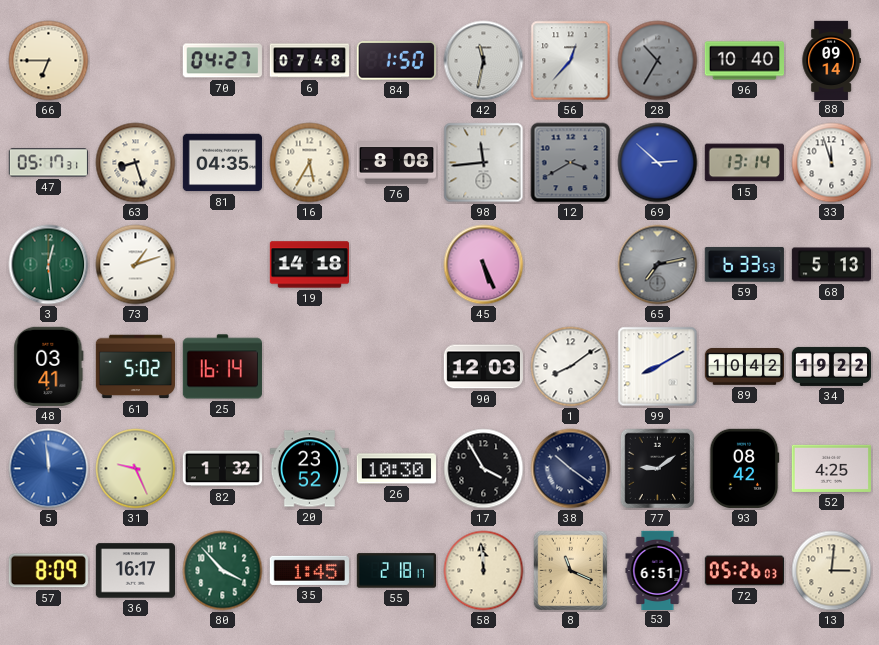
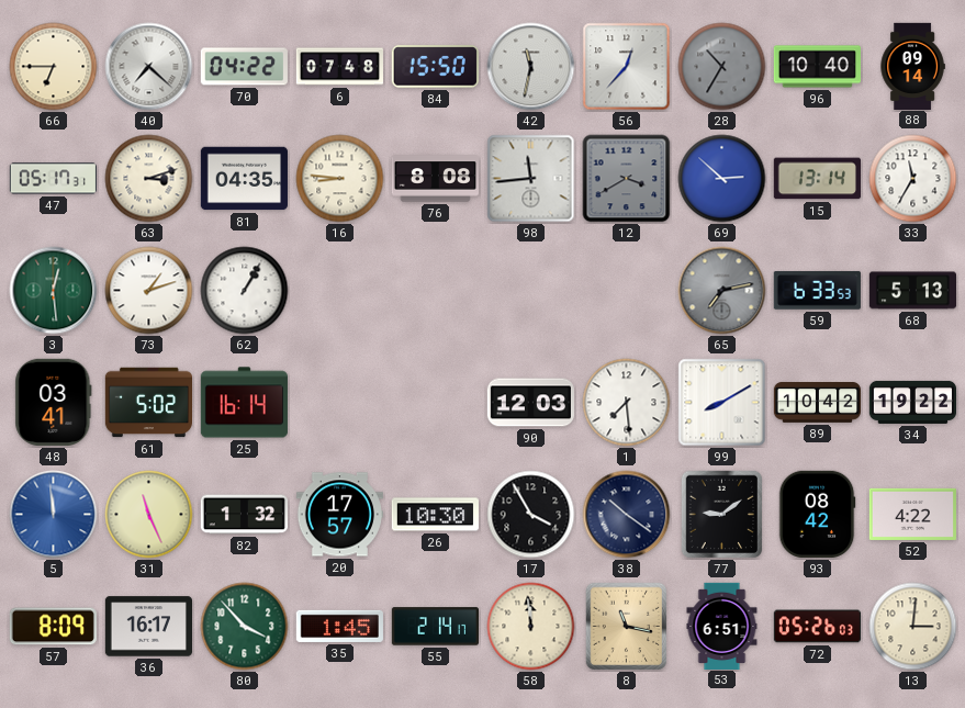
40: none -> 7:22 (149, 67)
70: 04:27 -> 04:22 (244, 67)
84: 1:50 -> 15:50 (435, 67)
63: 8:27 -> 3:12 (149, 179)
16: 5:35 -> 8:46 (340, 179)
33: 11:57 -> 11:35 (913, 179)
62: none -> 1:05 (245, 291)
19: 14:18 -> none (309, 265)
45: 5:26 -> none (484, 265)
1: 8:09 -> 7:29 (627, 403)
31: 9:26 -> 11:26 (149, 515)
20: 23:52 -> 17:57 (339, 515)
52: 4:25 -> 4:22 (912, 514)
55: 2:18 -> 2:14 (435, 627)
8: 11:19 -> 11:17 (627, 627)
